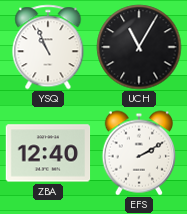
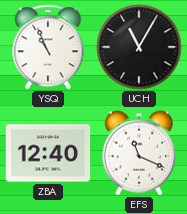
EFS: 2:10 -> 11:19 (138, 153)
